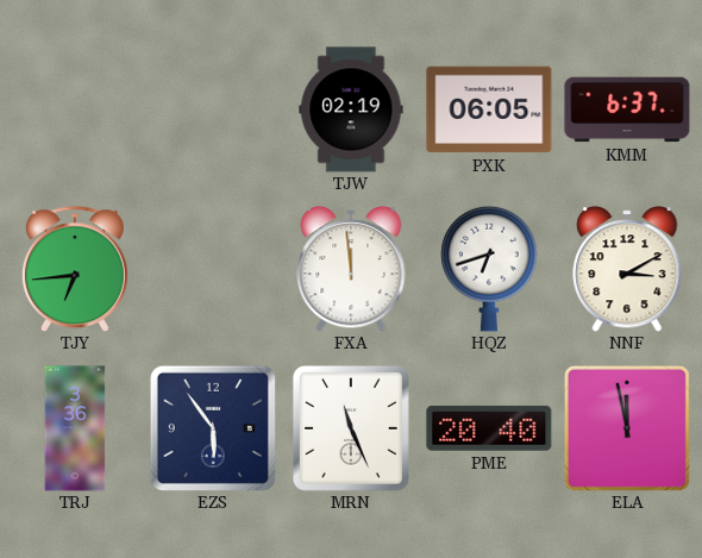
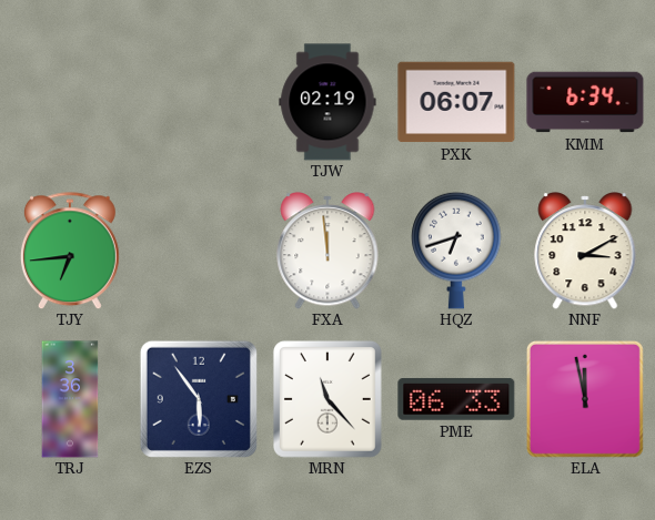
PXK: 06:05 -> 06:07 (456, 102)
KMM: 6:37 -> 6:34 (585, 102)
MRN: 11:26 -> 11:23 (327, 399)
PME: 20:40 -> 06:33 (456, 399)
